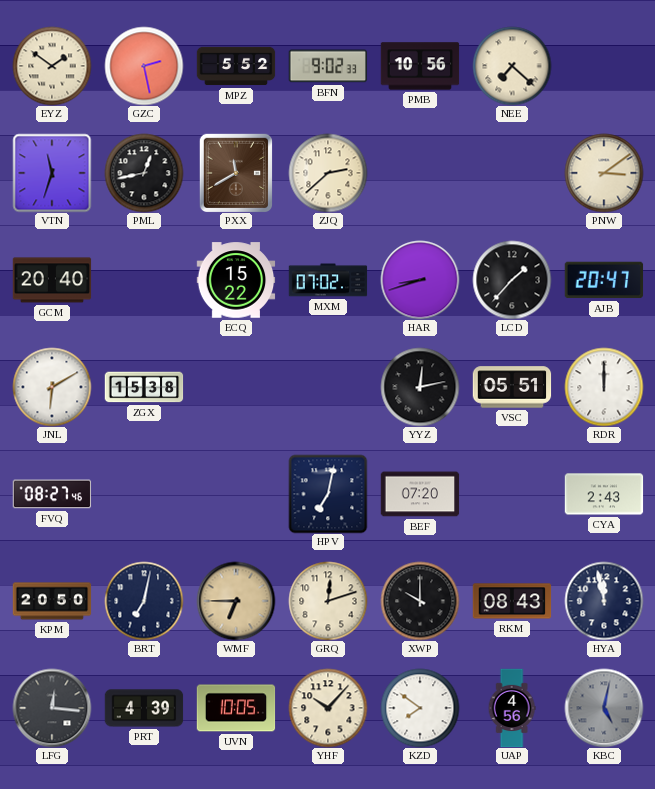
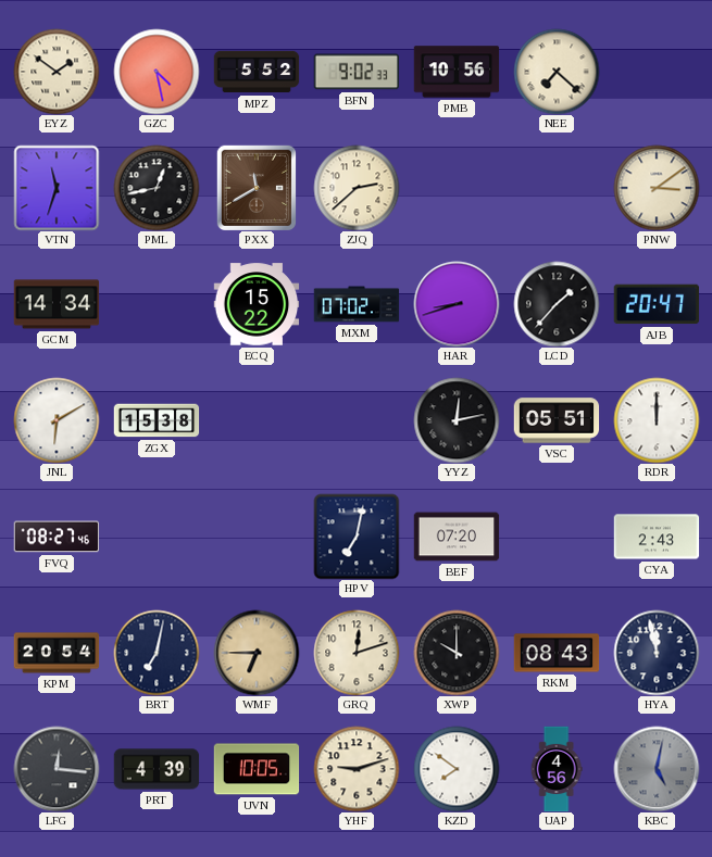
GZC: 2:28 -> 4:28 (157, 72)
GCM: 20:40 -> 14:34 (57, 304)
KPM: 20:50 -> 20:54 (57, 653)
YHF: 10:07 -> 9:12 (357, 769)
